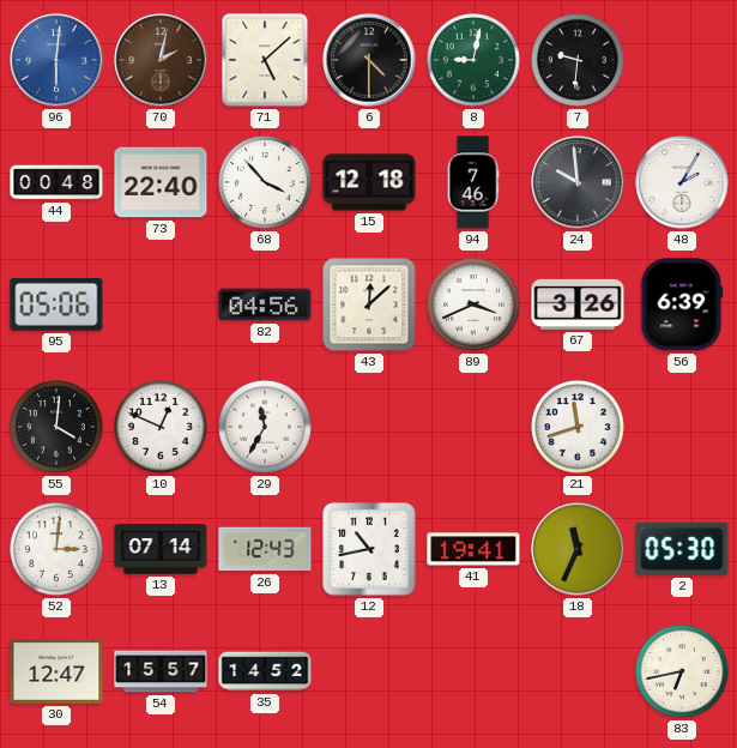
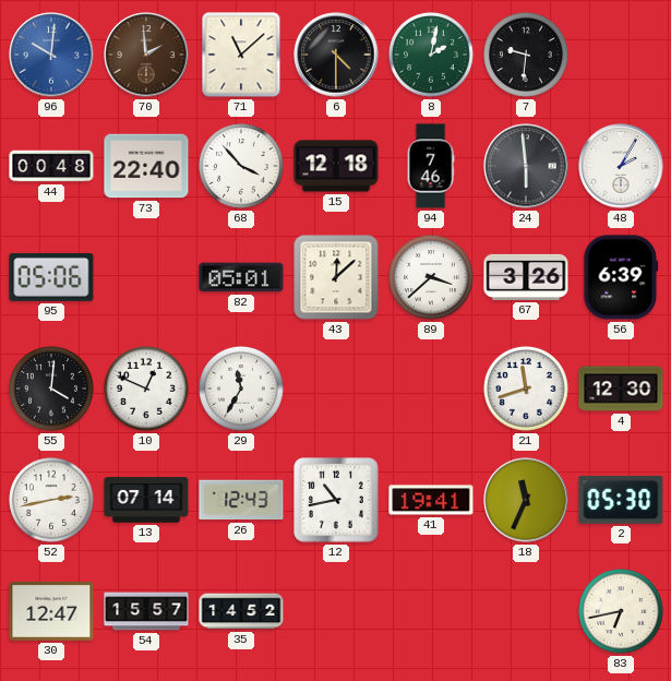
96: 6:01 -> 10:01 (51, 55)
70: 2:02 -> 1:59 (146, 55)
71: 5:08 -> 11:08 (241, 55)
8: 9:02 -> 2:02 (432, 56)
24: 9:59 -> 5:59 (526, 166)
82: 04:56 -> 05:01 (241, 277)
89: 3:41 -> 3:38 (432, 278)
4: none -> 12:30 (621, 389)
52: 3:01 -> 2:43 (52, 501)
